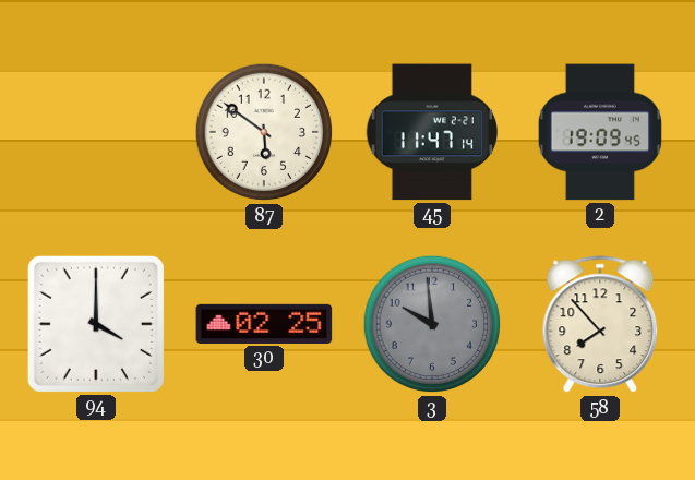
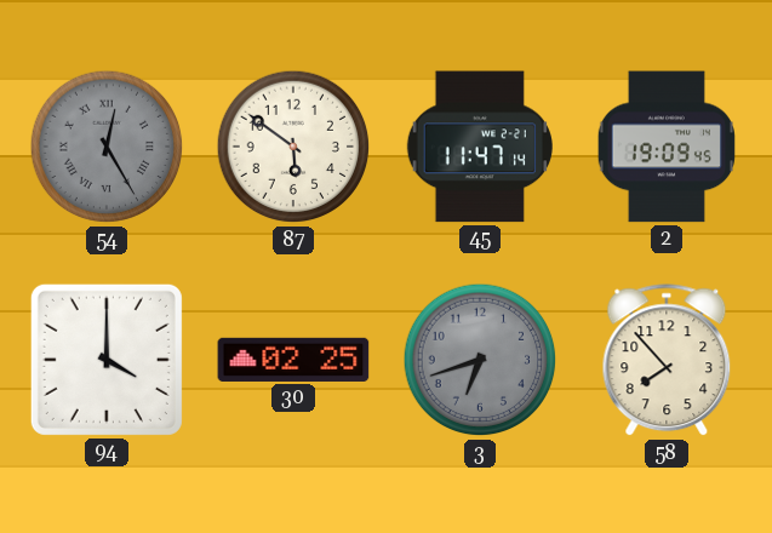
54: none -> 12:25 (107, 147)
3: 9:59 -> 6:42 (480, 360)
